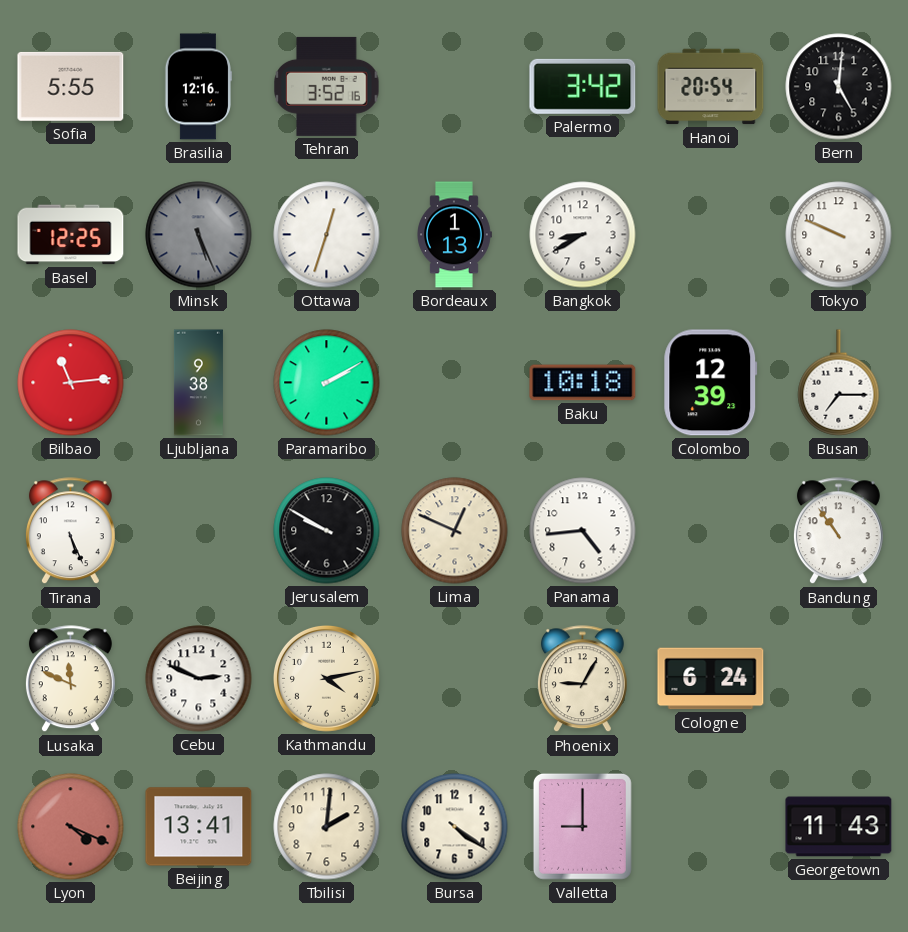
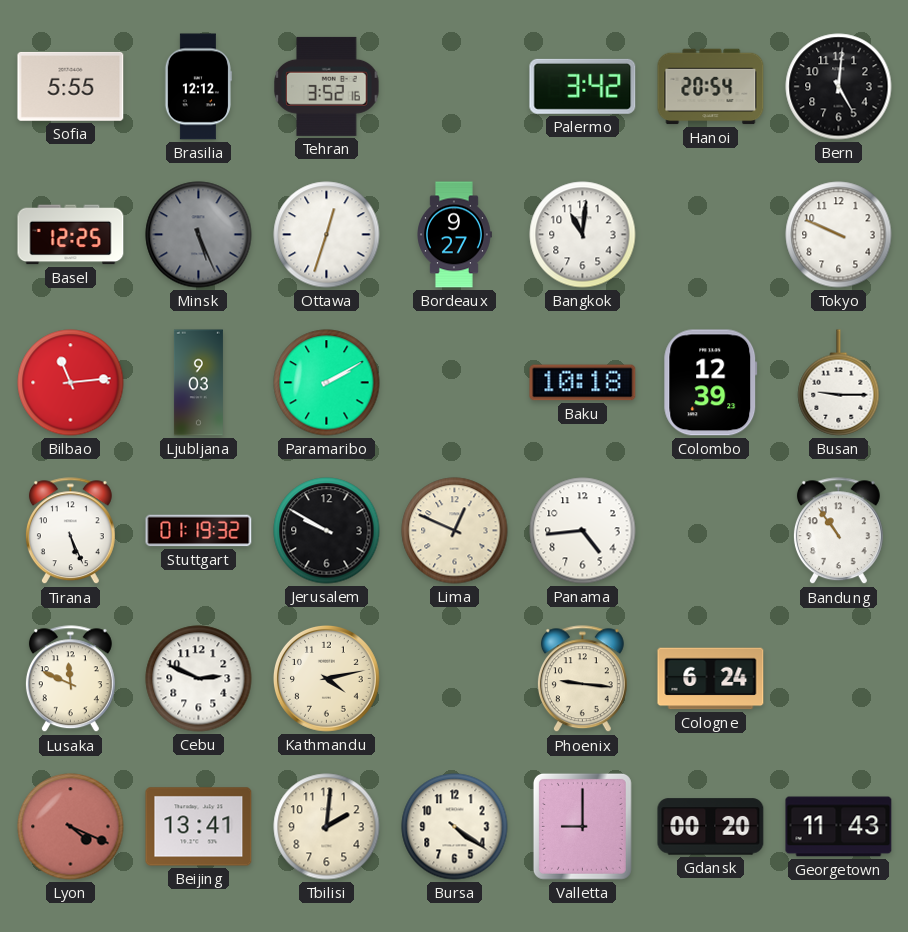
Brasilia: 12:16 -> 12:12 (197, 87)
Bordeaux: 1:13 -> 9:27 (455, 235)
Bangkok: 8:40 -> 11:01 (583, 235)
Ljubljana: 9:38 -> 9:03 (198, 383)
Busan: 7:15 -> 9:15 (839, 383)
Stuttgart: none -> 01:19 (199, 531)
Phoenix: 9:05 -> 9:16 (582, 679)
Gdansk: none -> 00:20 (711, 827)
